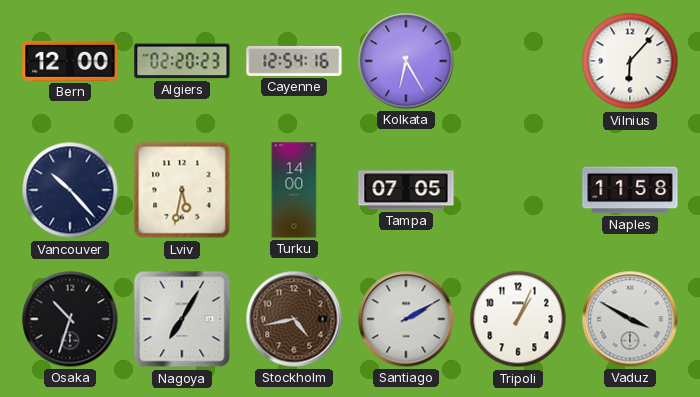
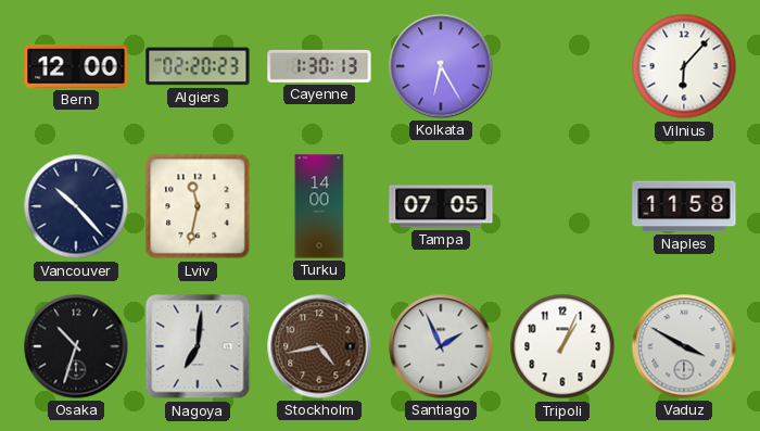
Cayenne: 12:54 -> 1:30 (319, 66)
Lviv: 5:32 -> 11:32 (198, 206)
Nagoya: 7:05 -> 7:01 (198, 346)
Santiago: 2:10 -> 1:56 (441, 346)
